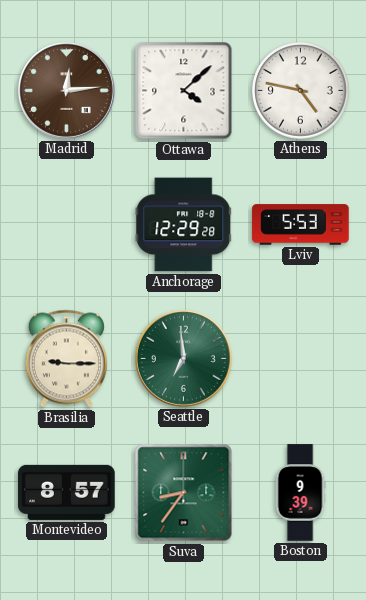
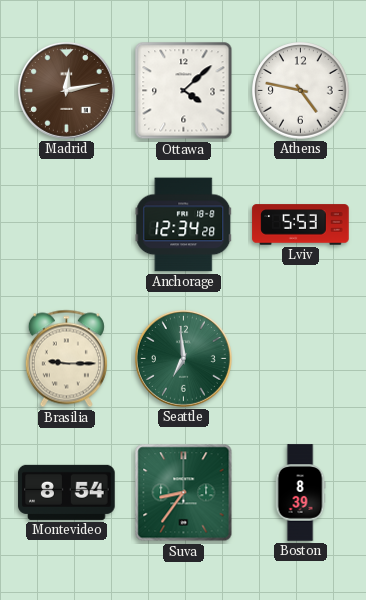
Madrid: 12:14 -> 12:13 (66, 90)
Anchorage: 12:29 -> 12:34 (184, 225)
Montevideo: 8:57 -> 8:54 (67, 492)
Boston: 9:39 -> 8:39 (300, 493)
